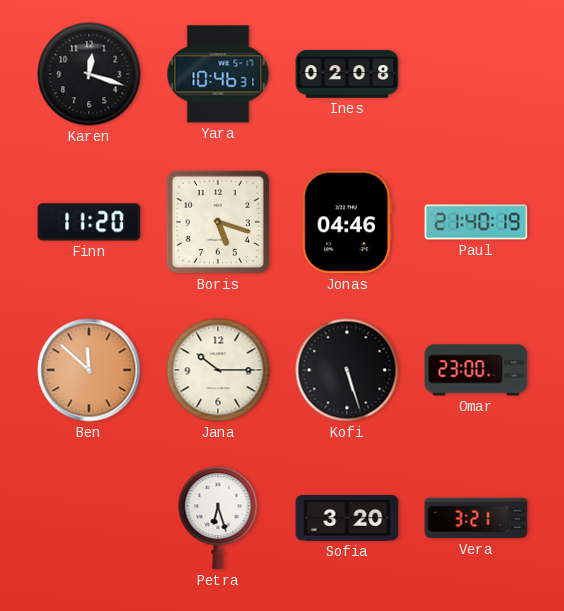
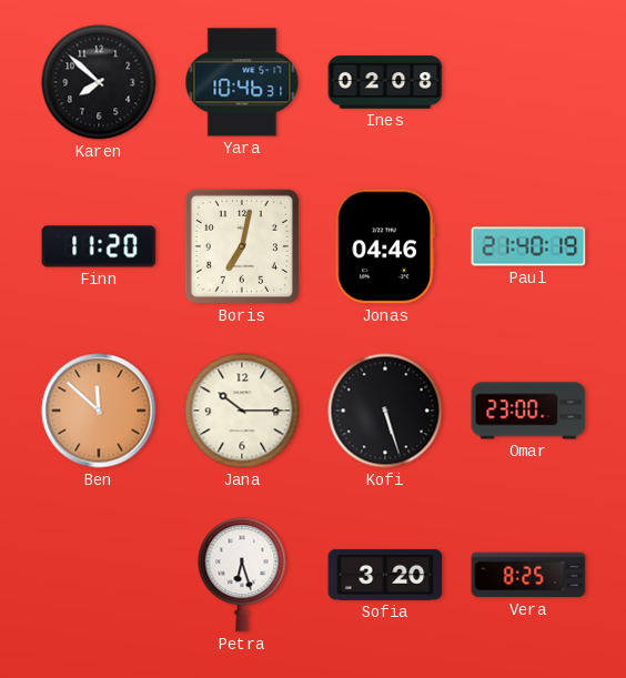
Karen: 12:18 -> 7:52 (99, 82)
Boris: 5:18 -> 7:02 (242, 246)
Vera: 3:21 -> 8:25 (528, 575)
